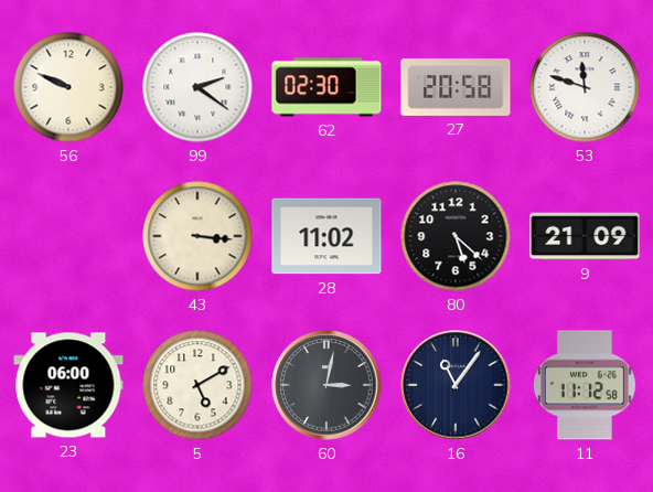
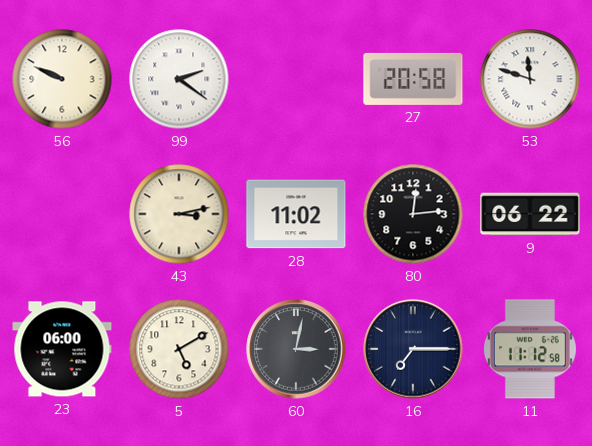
62: 02:30 -> none (326, 87)
43: 3:16 -> 3:13 (179, 214)
80: 5:22 -> 12:14 (413, 214)
9: 21:09 -> 06:22 (530, 214)
16: 11:06 -> 7:15 (413, 349)
